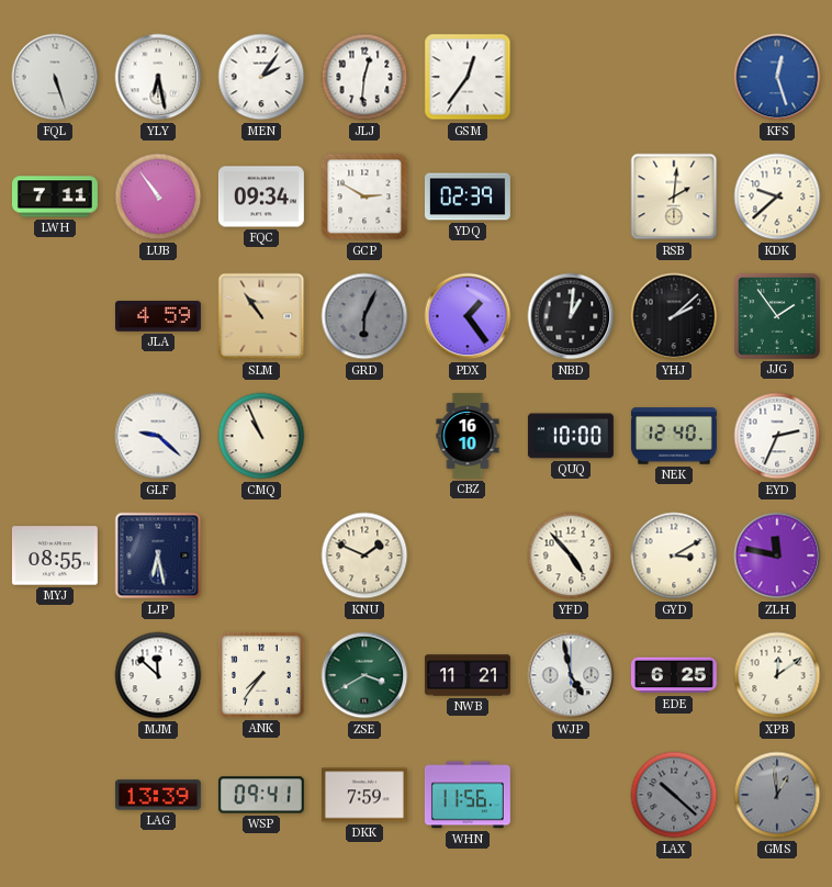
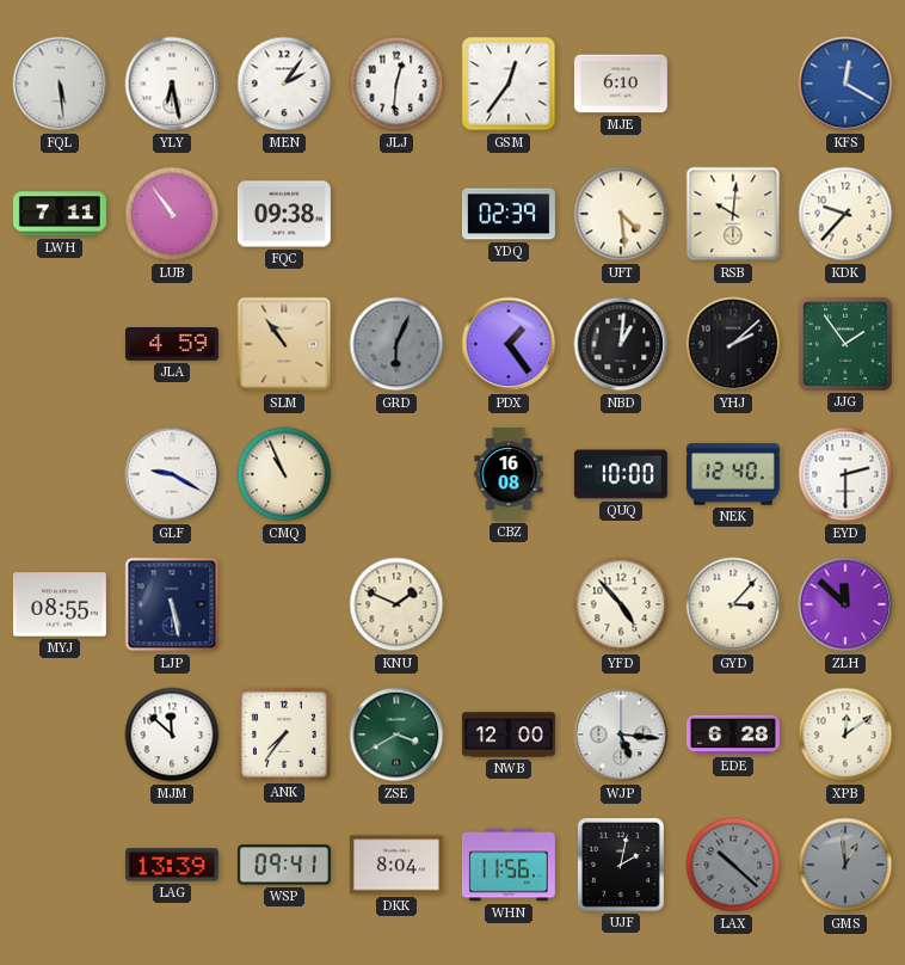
FQL: 5:27 -> 5:29 (60, 84)
MJE: none -> 6:10 (621, 84)
KFS: 12:27 -> 12:20 (845, 84)
FQC: 09:34 -> 09:38 (284, 214)
GCP: 2:50 -> none (364, 197)
UFT: none -> 4:29 (621, 214)
RSB: 2:01 -> 10:01 (733, 214)
KDK: 9:38 -> 9:37 (845, 214)
GLF: 9:22 -> 9:20 (172, 474)
CBZ: 16:10 -> 16:08 (509, 474)
EYD: 2:34 -> 2:30 (845, 474)
LJP: 6:28 -> 5:28 (172, 604)
GYD: 3:10 -> 3:07 (733, 604)
ZLH: 11:47 -> 11:52 (845, 604)
NWB: 11:21 -> 12:00 (509, 734)
WJP: 4:58 -> 5:16 (621, 734)
EDE: 6:25 -> 6:28 (733, 734)
DKK: 7:59 -> 8:04 (396, 865)
UJF: none -> 2:02 (621, 865)
